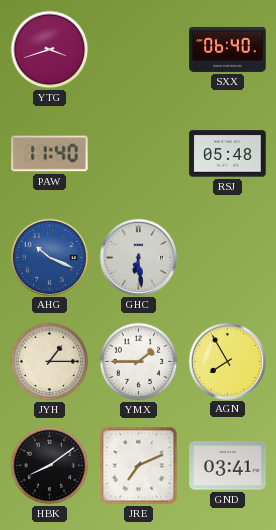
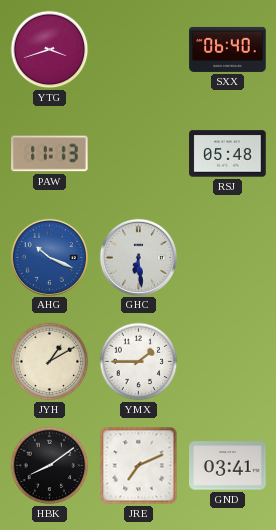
PAW: 11:40 -> 11:13 (50, 154)
JYH: 1:15 -> 1:10 (50, 362)
AGN: 7:55 -> none (227, 361)
